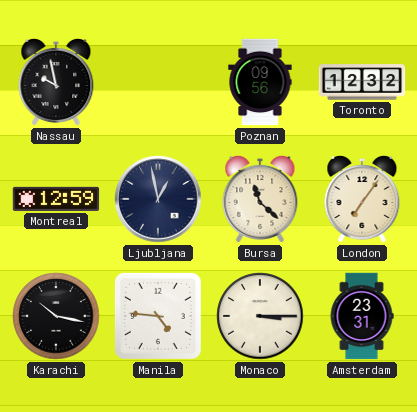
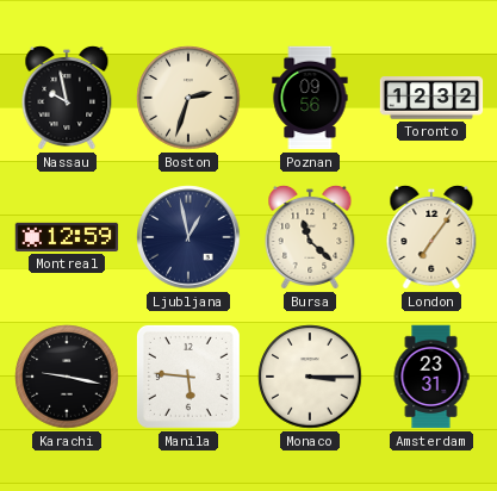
Boston: none -> 2:33 (188, 98)
Karachi: 10:17 -> 9:17 (67, 377)
Manila: 4:46 -> 5:46 (188, 377)
